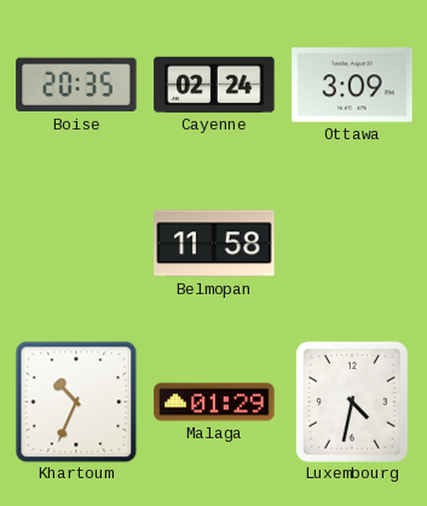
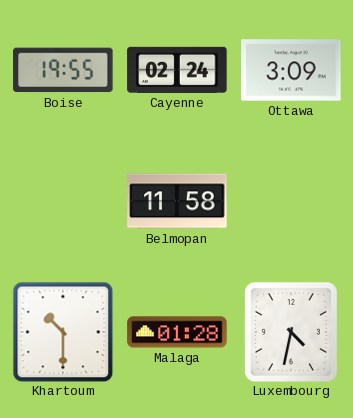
Boise: 20:35 -> 19:55 (63, 70)
Khartoum: 10:34 -> 10:30 (63, 332)
Malaga: 01:29 -> 01:28 (177, 332)
